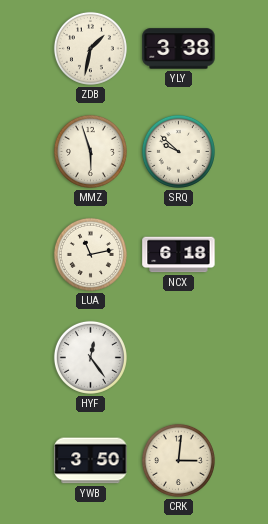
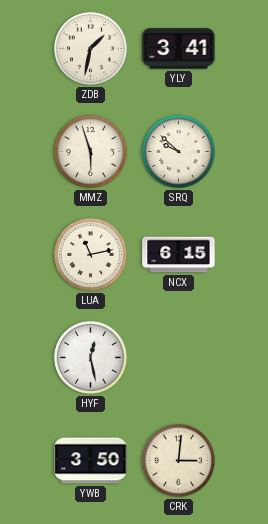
YLY: 3:38 -> 3:41 (179, 49)
NCX: 6:18 -> 6:15 (179, 255)
HYF: 12:24 -> 12:28 (90, 357)
